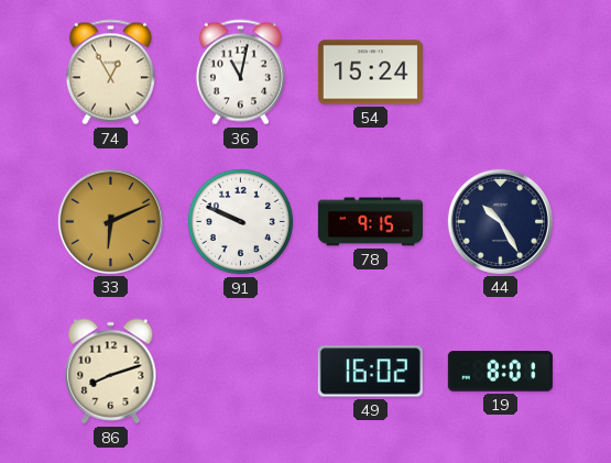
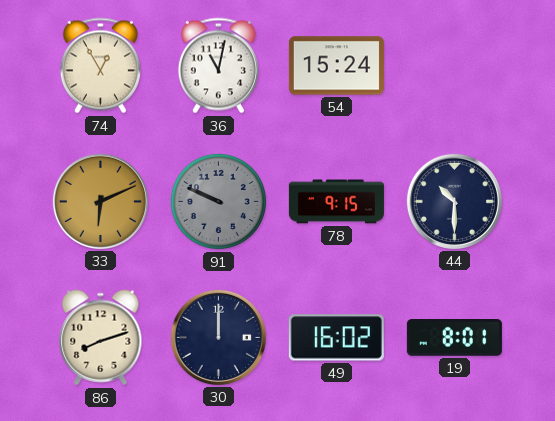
91 dial: white -> grey (218, 201)
44: 10:25 -> 10:30 (454, 201)
30: none -> 12:00 (218, 337)
